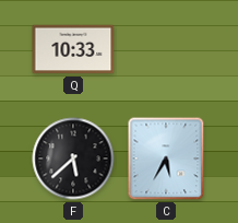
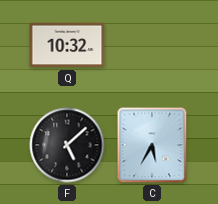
Q: 10:33 -> 10:32 (67, 45)
F: 5:38 -> 5:08 (67, 145)
